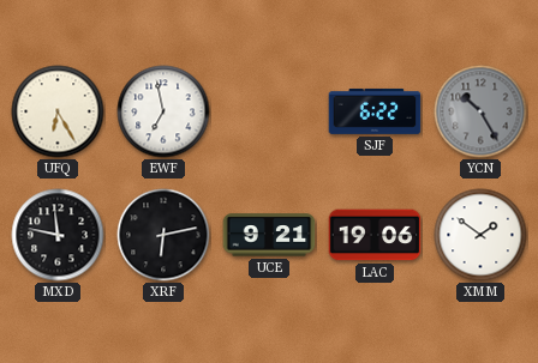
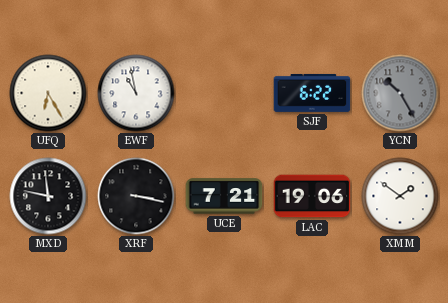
EWF: 6:58 -> 10:58 (136, 93)
XRF: 6:13 -> 3:17 (136, 196)
UCE: 9:21 -> 7:21 (224, 196)
